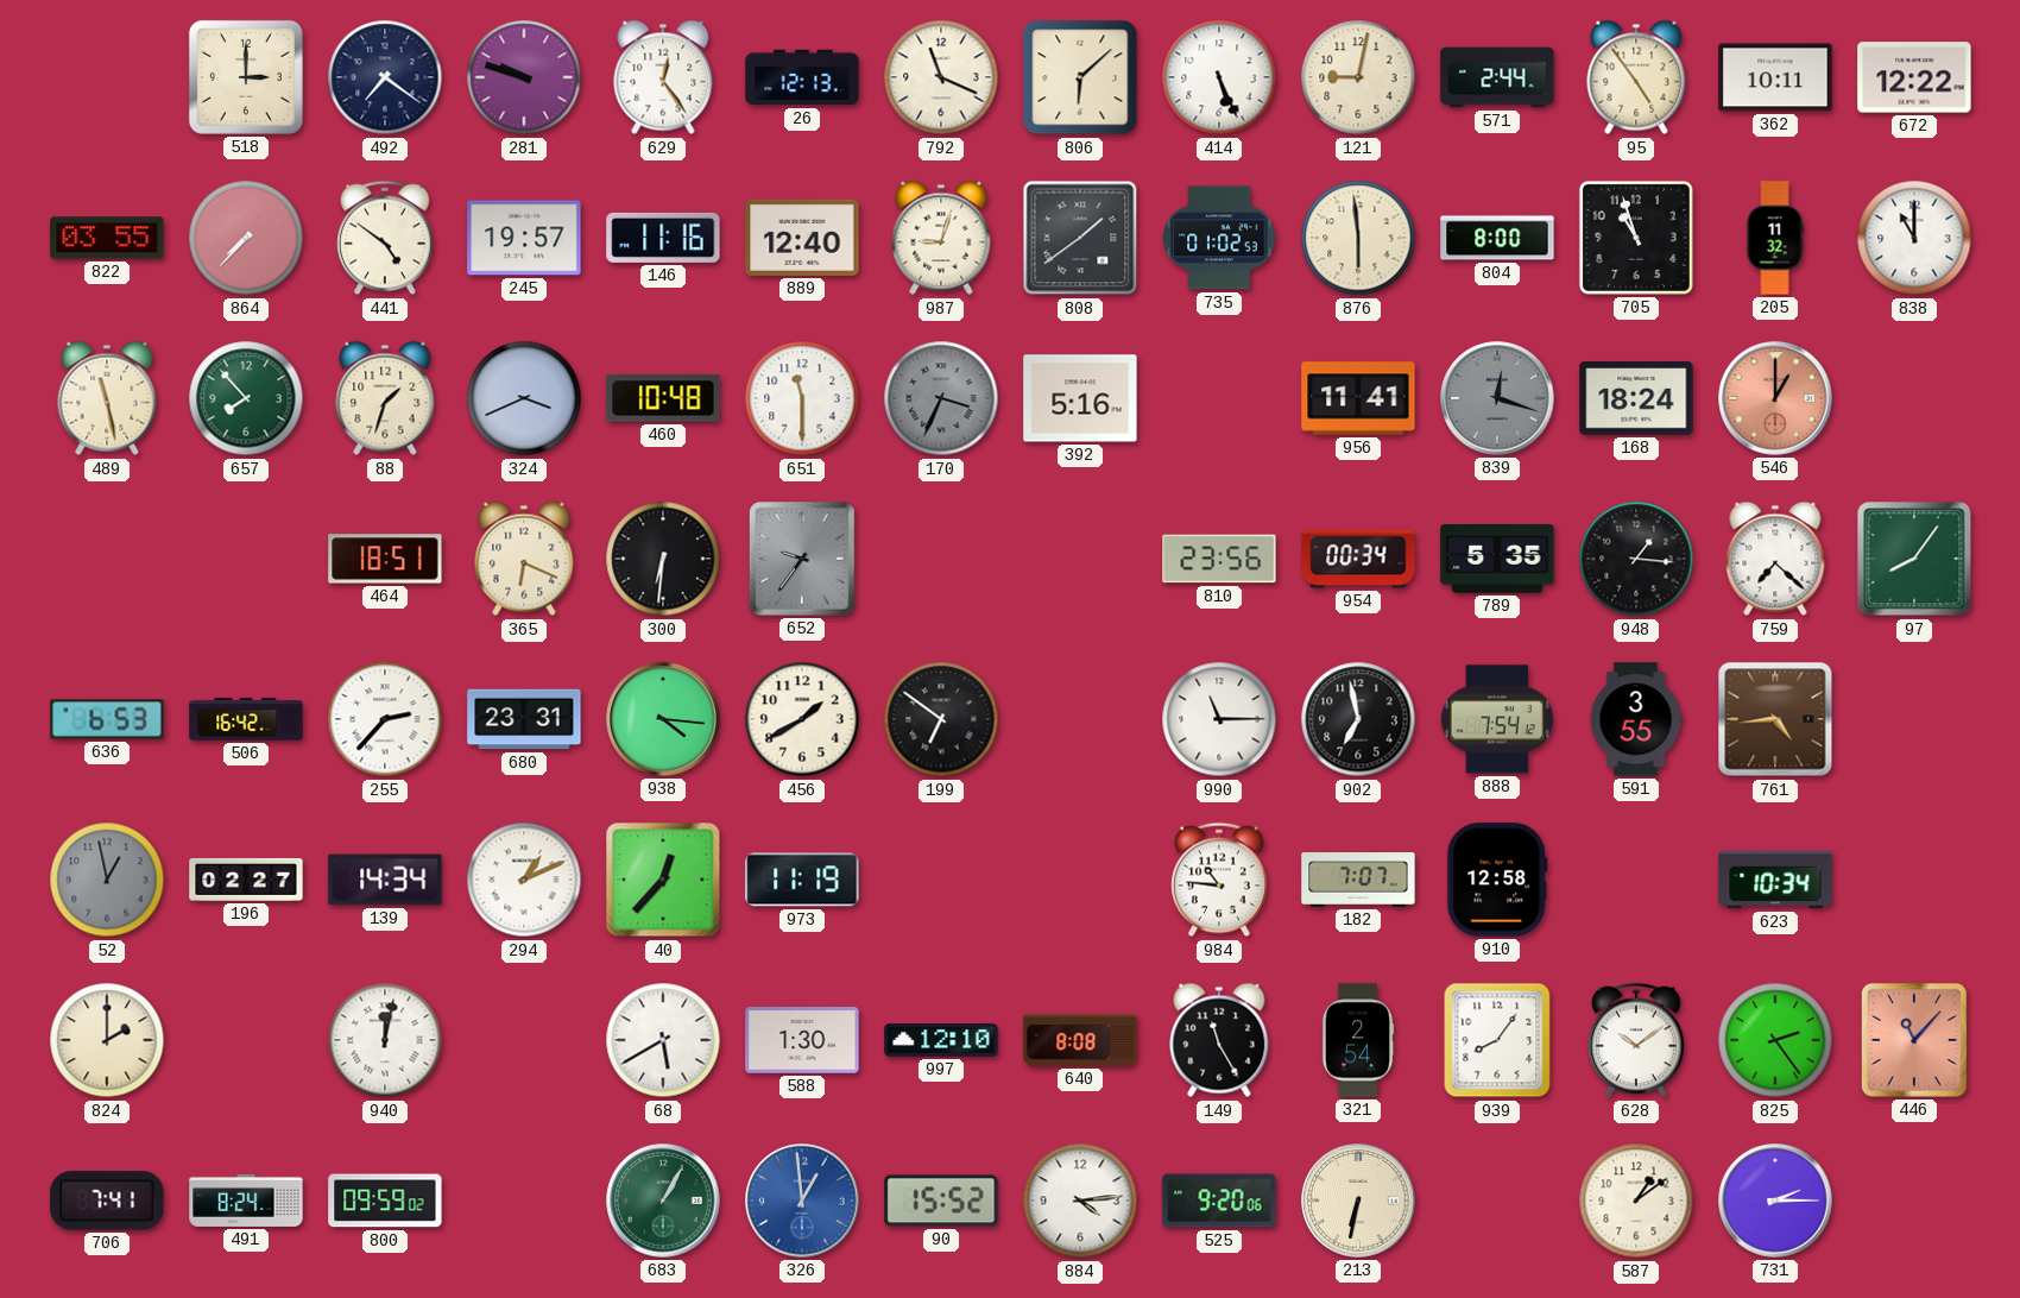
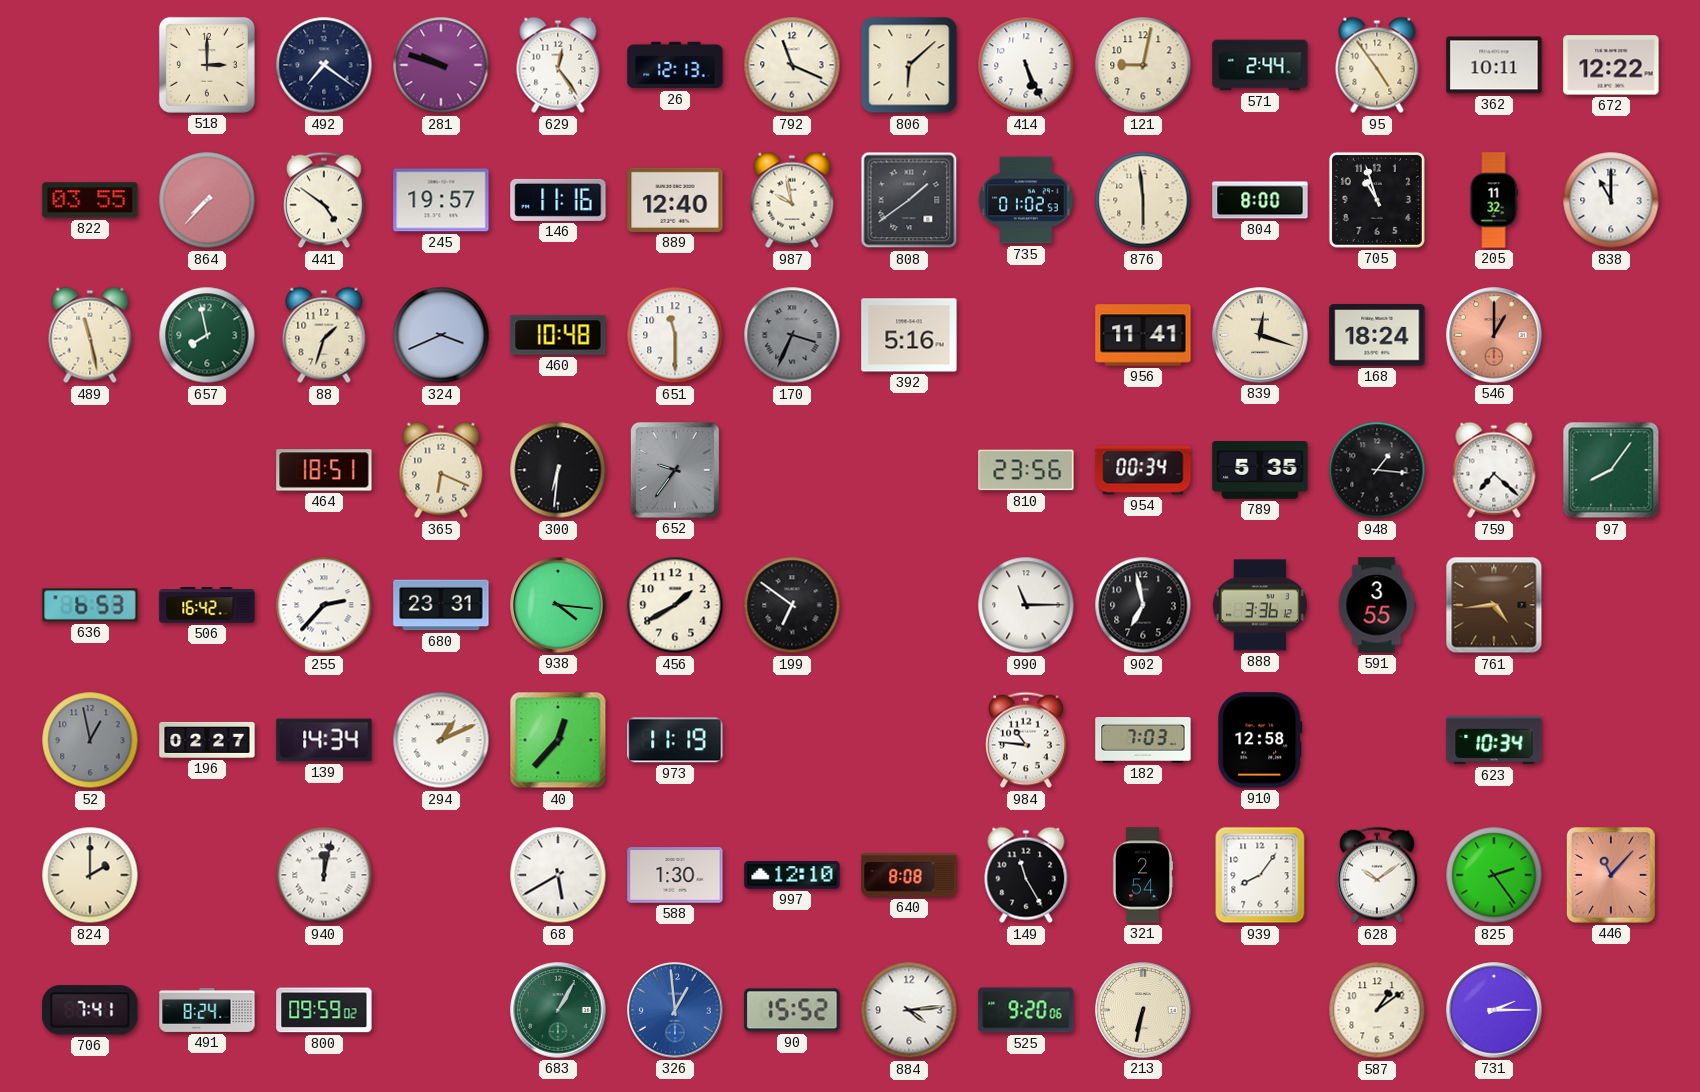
987: 9:03 -> 9:58 (792, 200)
657: 7:53 -> 7:58 (207, 335)
839 dial: grey -> cream (1260, 335)
888: 7:54 -> 3:36 (1260, 605)
182: 7:07 -> 7:03 (1143, 741)
